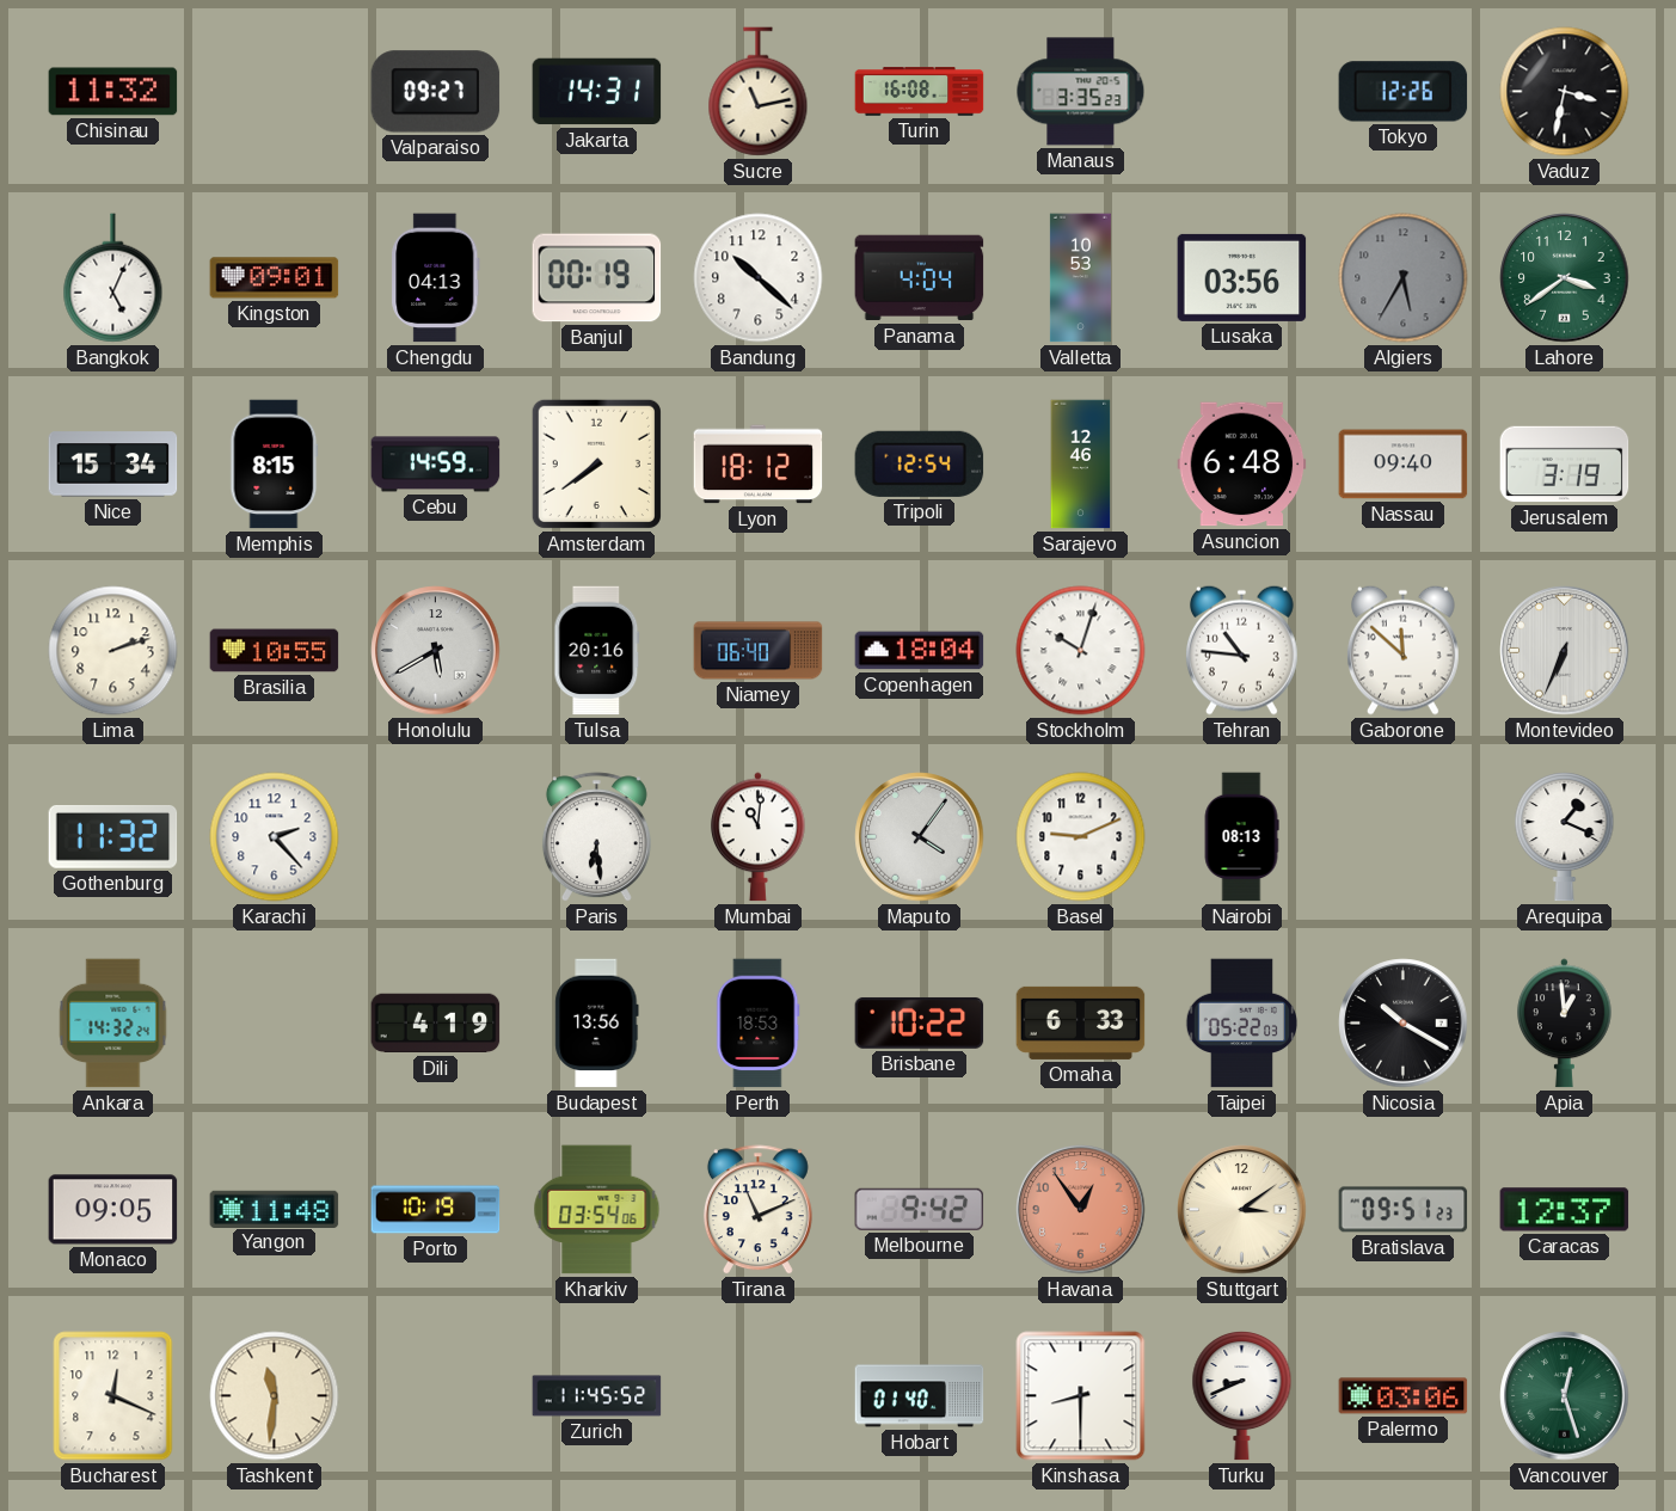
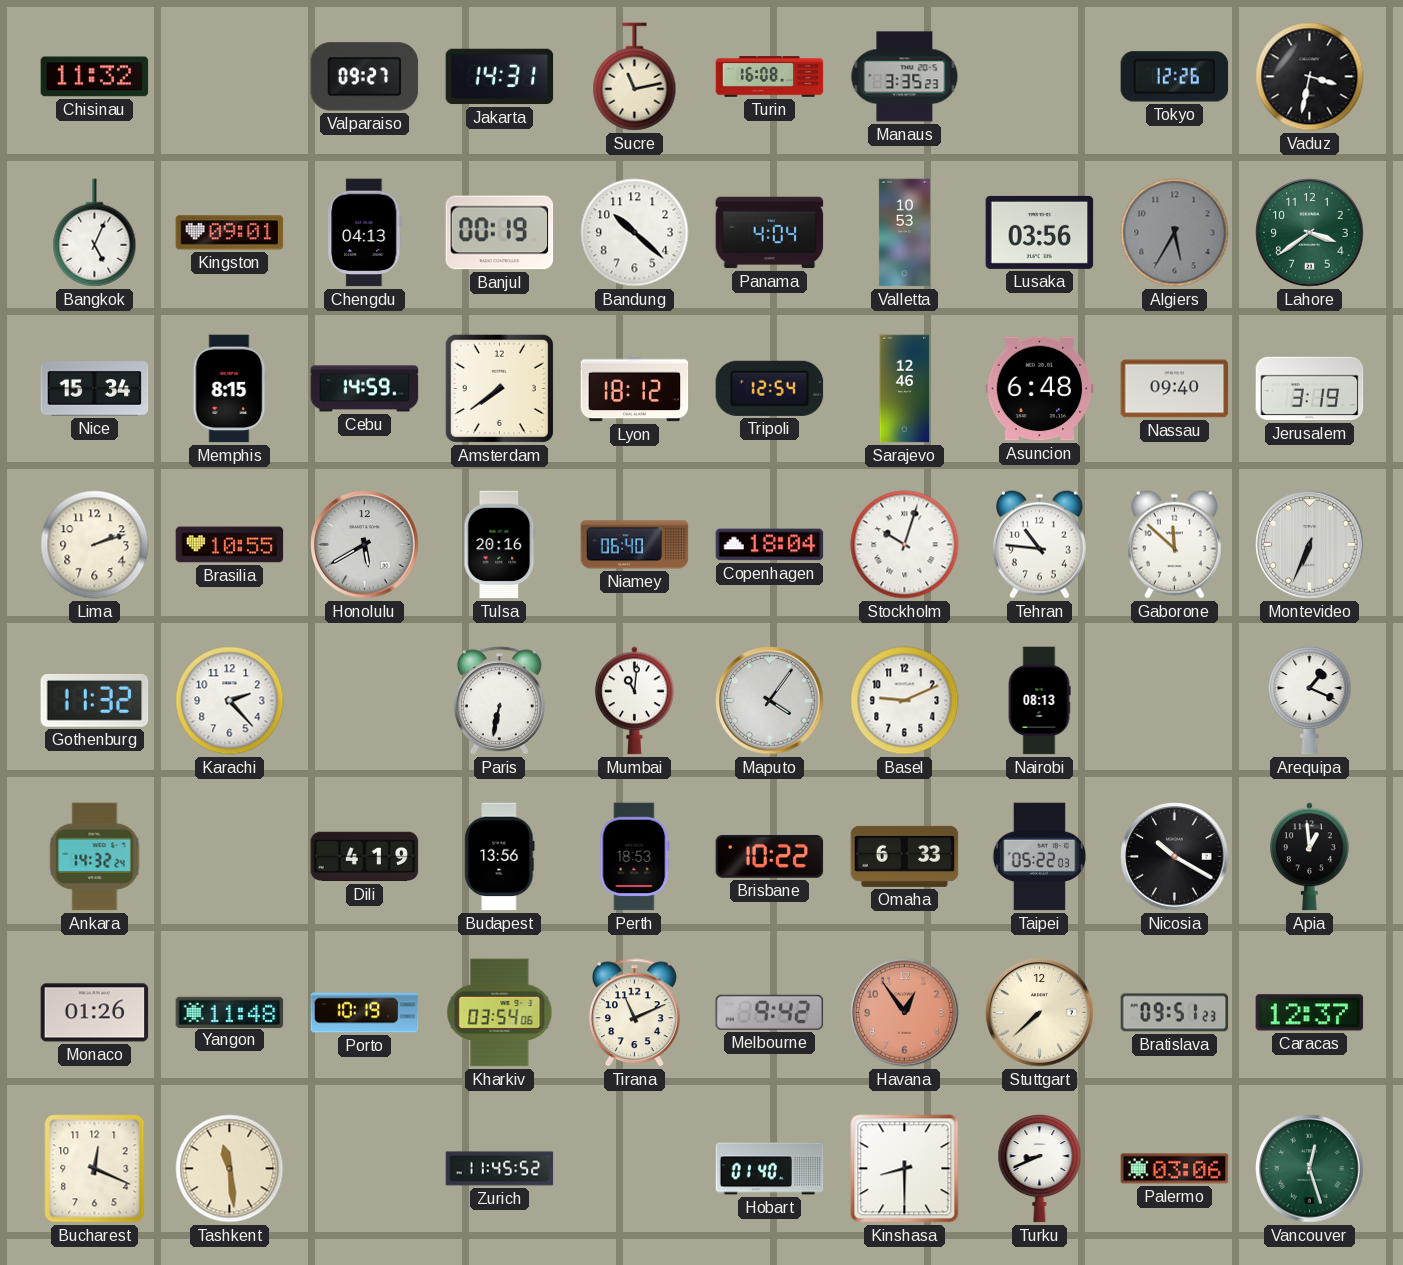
Paris: 6:29 -> 6:32 (499, 701)
Monaco: 09:05 -> 01:26 (95, 1013)
Stuttgart: 3:09 -> 7:38 (1040, 1013)
Tashkent: 11:31 -> 11:29 (230, 1169)
